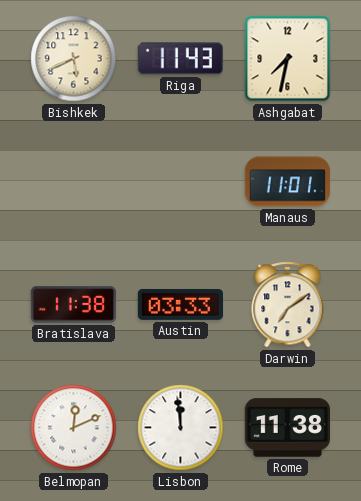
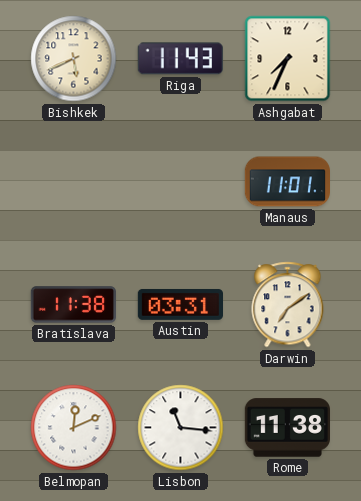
Ashgabat: 7:32 -> 7:34 (288, 59)
Austin: 03:33 -> 03:31 (180, 304)
Lisbon: 11:59 -> 11:16 (181, 428)
